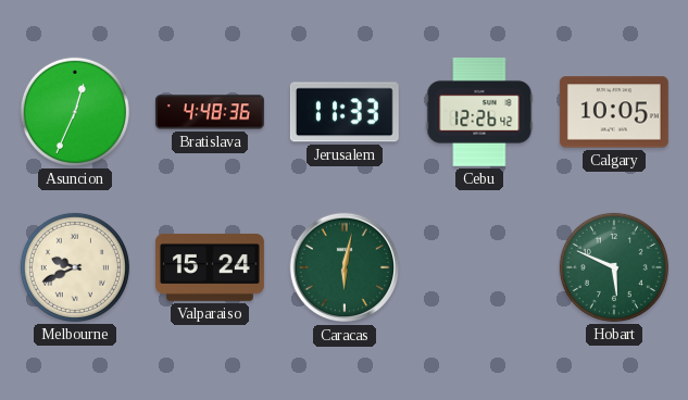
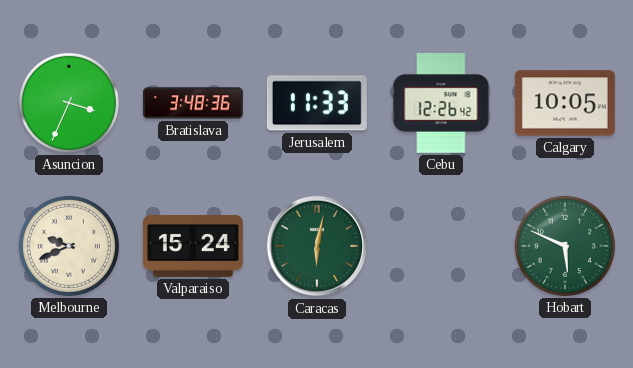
Asuncion: 12:34 -> 3:34 (69, 103)
Bratislava: 4:48 -> 3:48 (193, 103)
